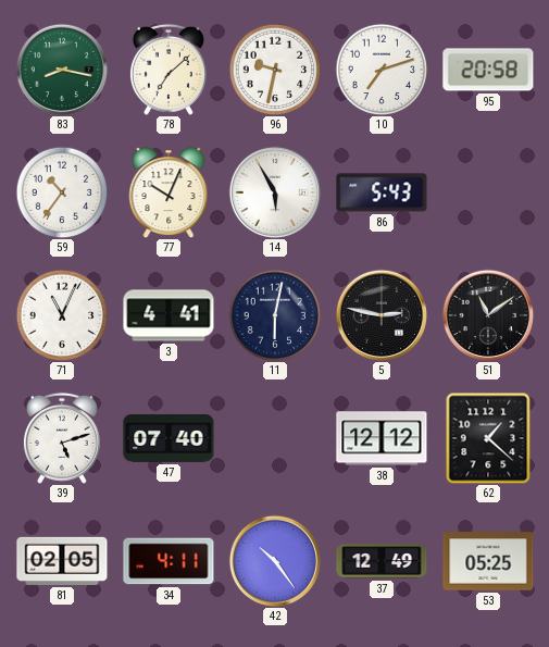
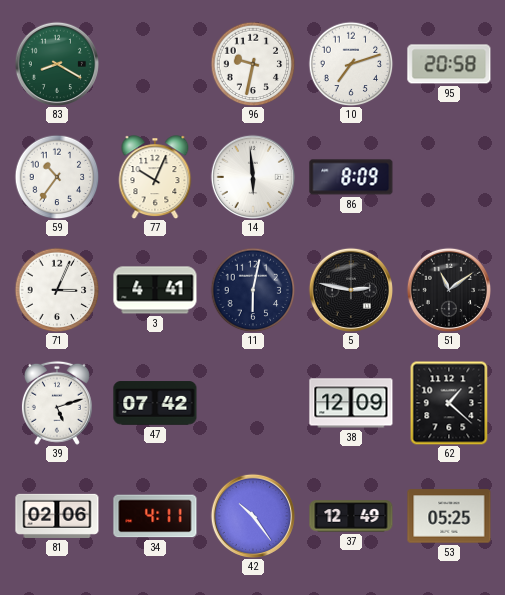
83: 8:17 -> 8:20 (56, 63)
78: 7:08 -> none (169, 70)
14: 5:55 -> 5:59 (252, 176)
86: 5:43 -> 8:09 (351, 177)
71: 11:04 -> 3:04 (57, 290)
47: 07:40 -> 07:42 (155, 403)
38: 12:12 -> 12:09 (351, 403)
81: 02:05 -> 02:06 (57, 516)
